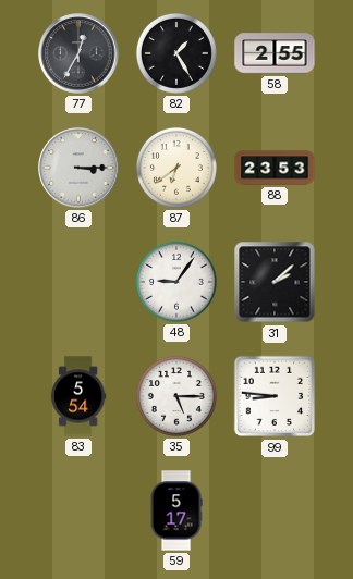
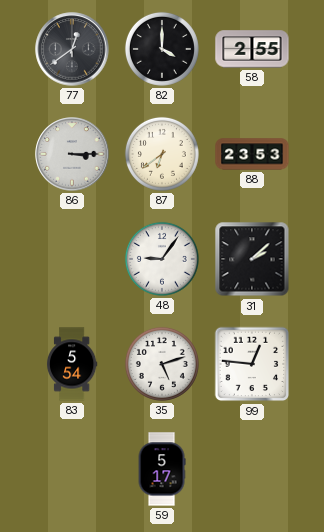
77: 12:35 -> 12:39 (72, 49)
82: 1:25 -> 4:00 (162, 49)
35: 5:15 -> 5:12 (162, 364)
99: 8:46 -> 12:46 (252, 364)
